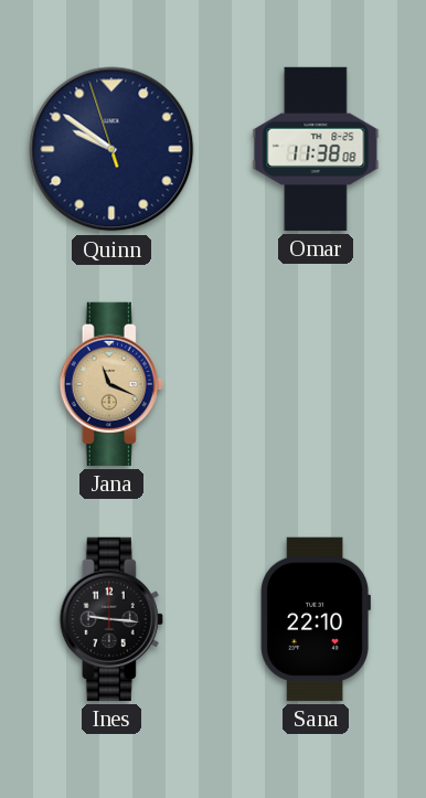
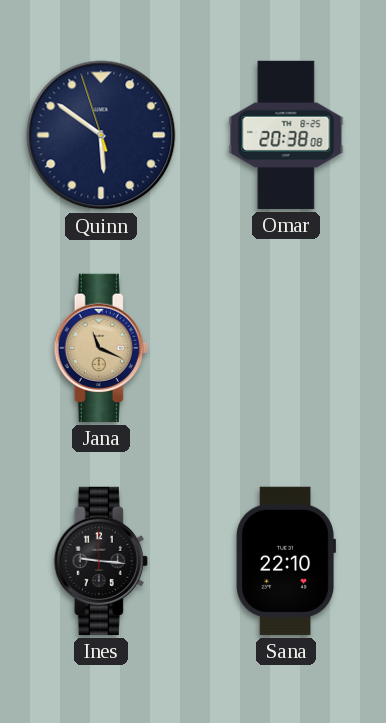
Quinn: 9:50 -> 5:50 (101, 135)
Omar: 11:38 -> 20:38 (286, 135)
